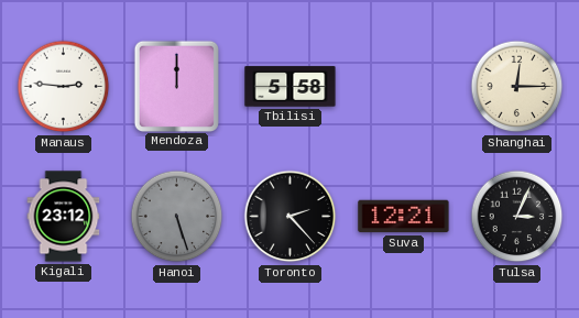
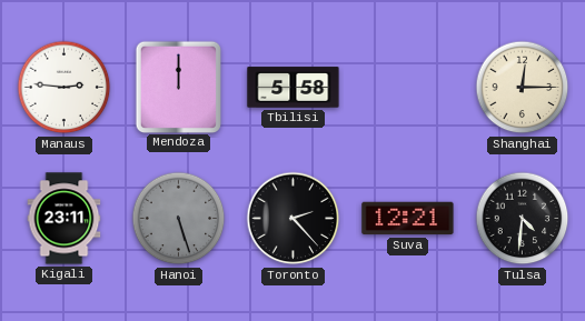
Kigali: 23:12 -> 23:11 (65, 219)
Tulsa: 3:04 -> 4:31 (523, 219)
